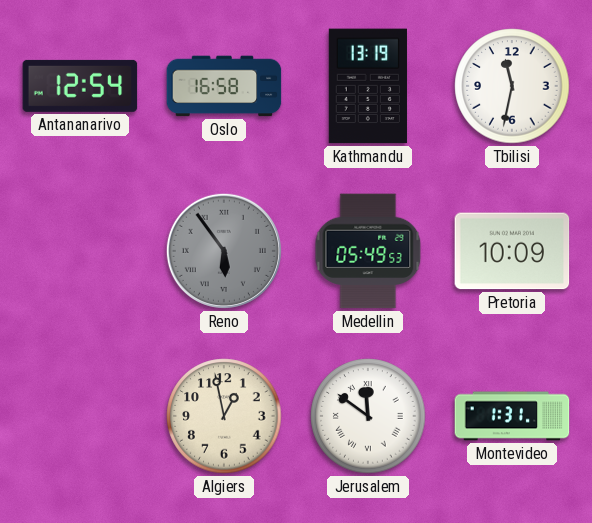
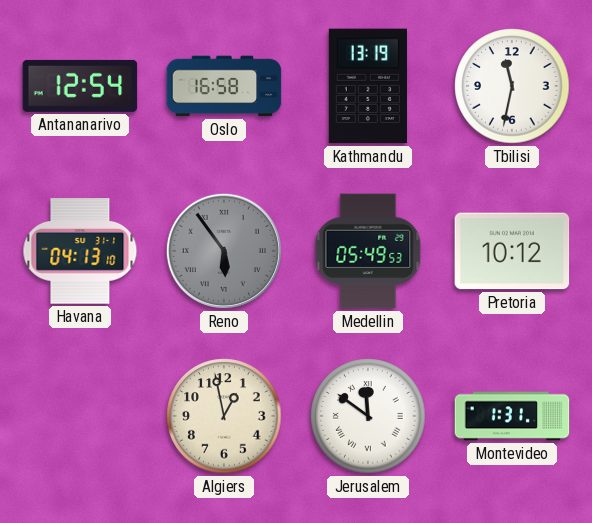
Havana: none -> 04:13 (80, 251)
Pretoria: 10:09 -> 10:12 (512, 251)
